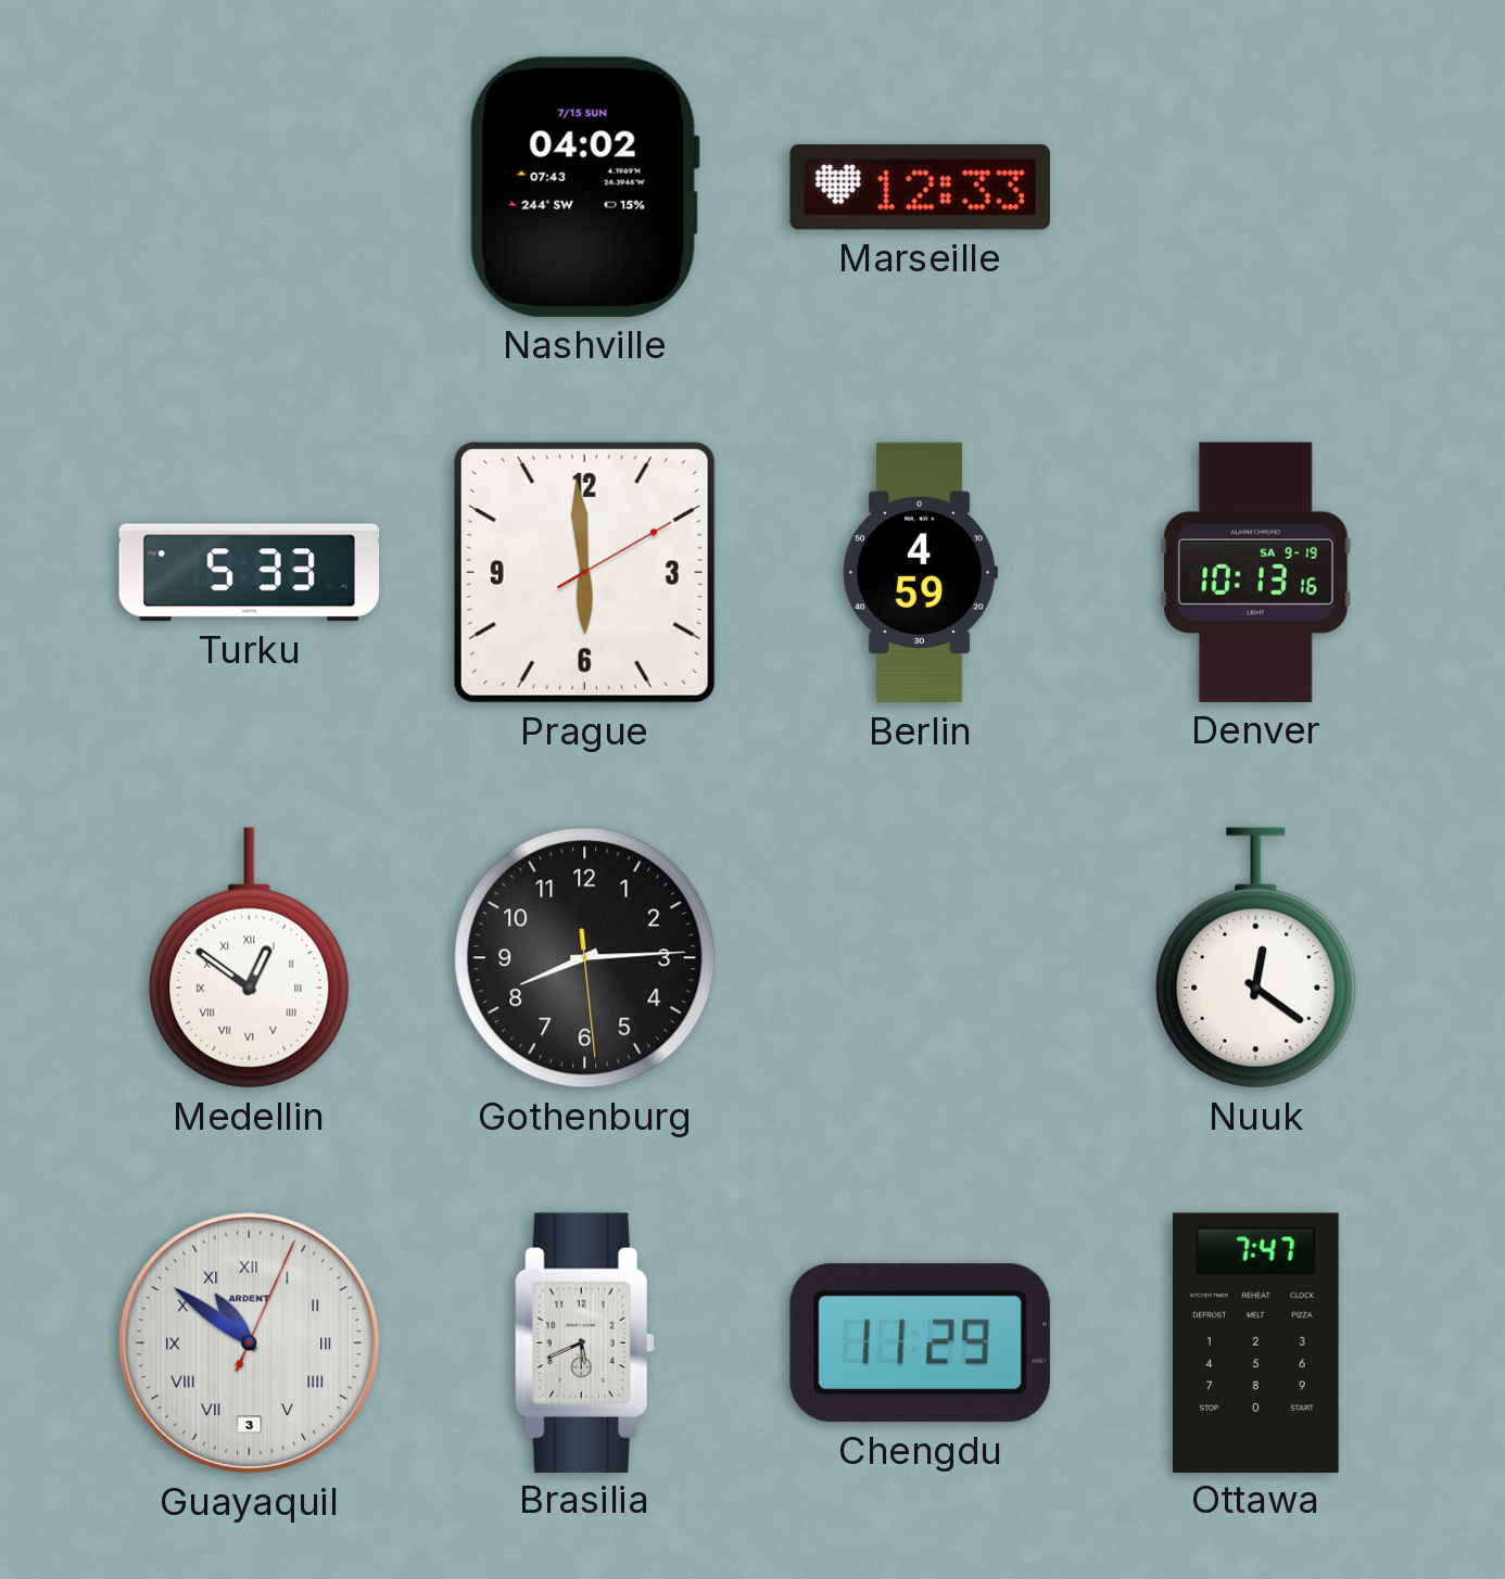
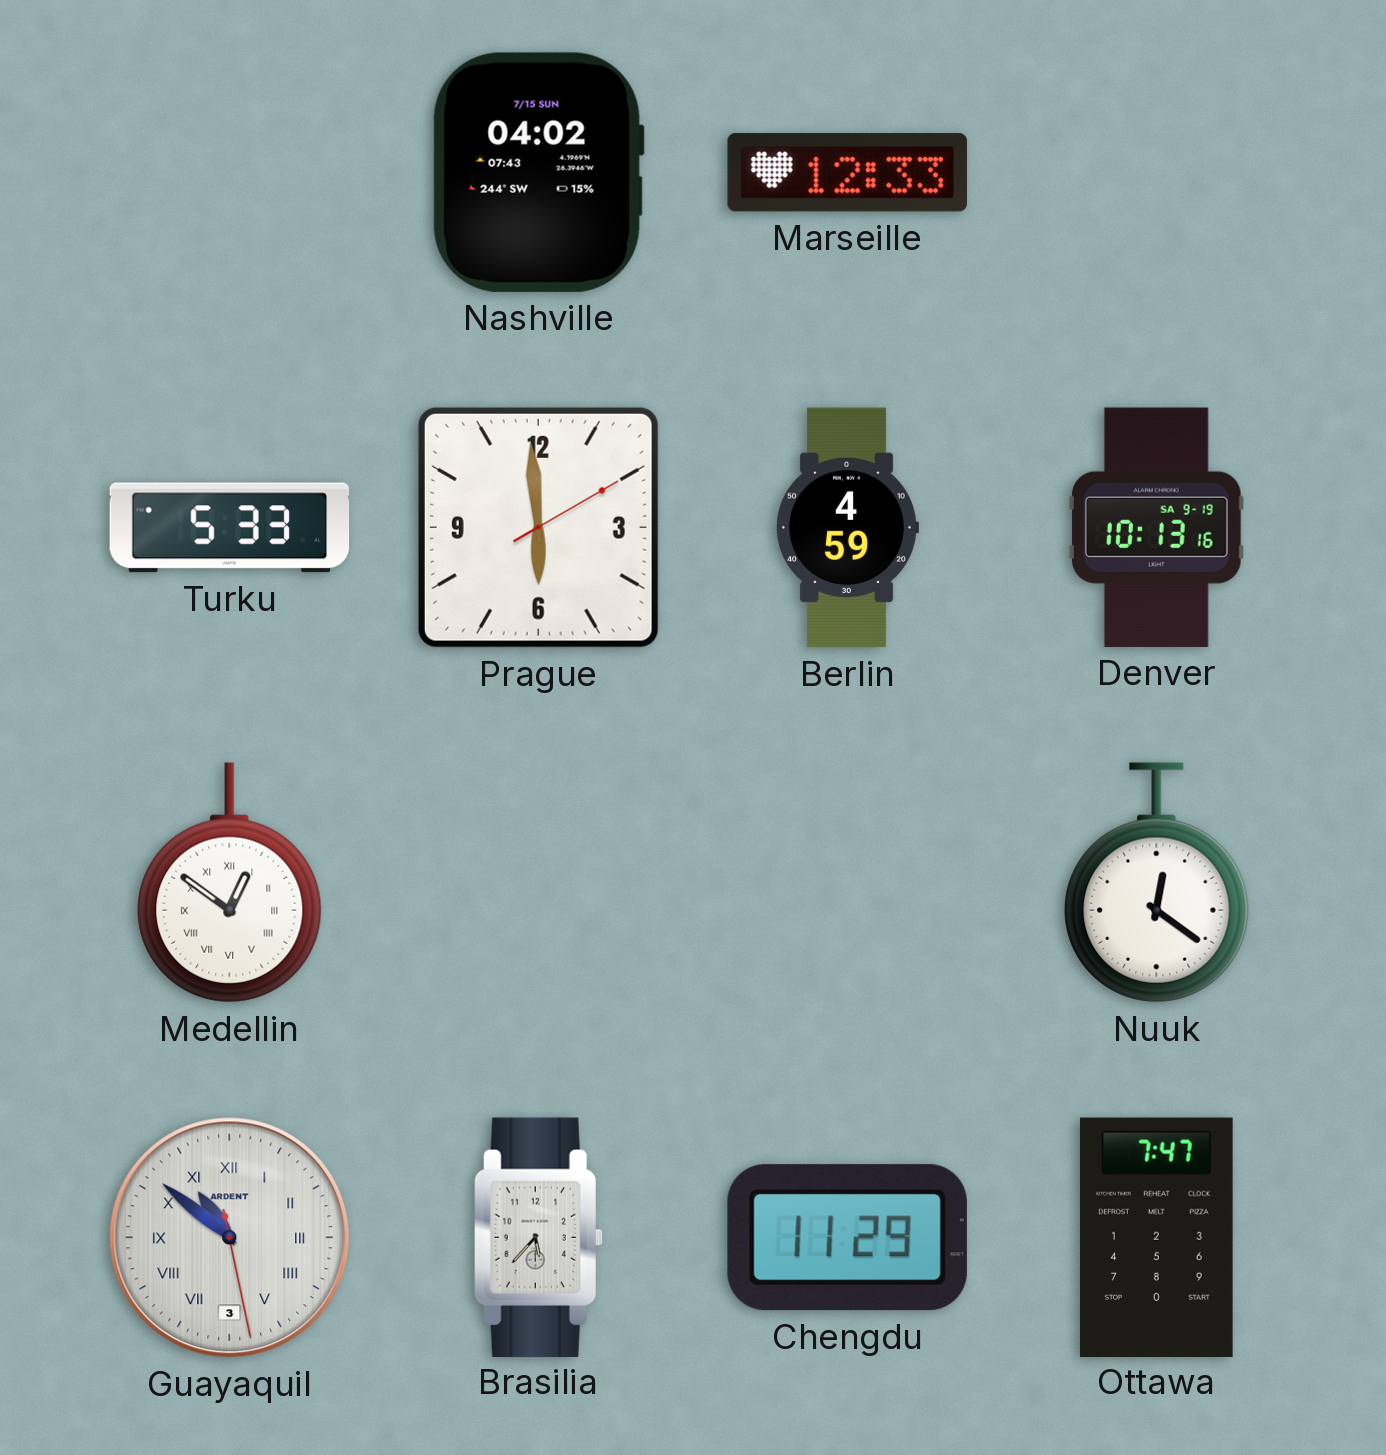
Gothenburg: 8:14 -> none (585, 958)
Guayaquil: 10:51:04 -> 10:51:28 (230, 1238)
Brasilia: 5:41 -> 5:37 (538, 1237)
